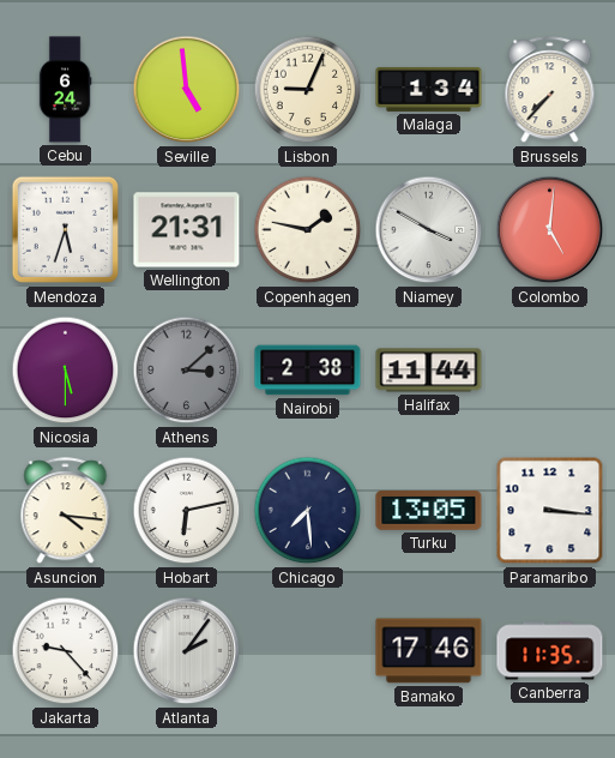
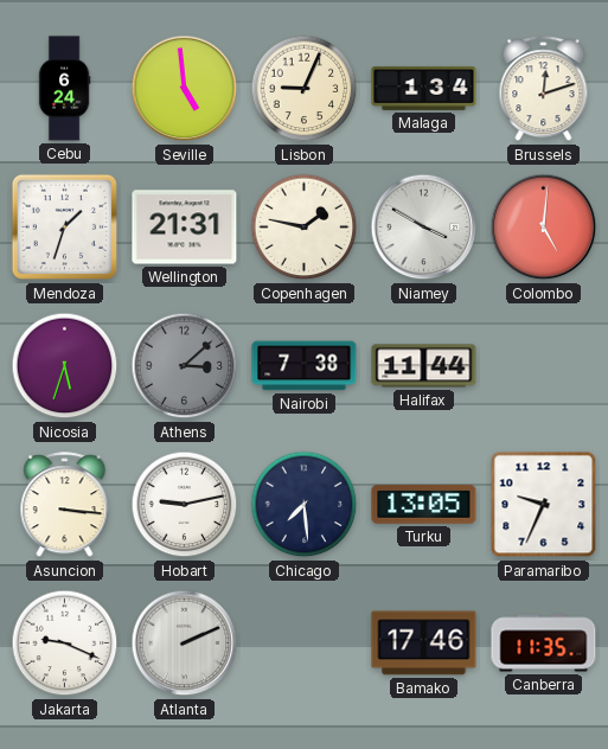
Brussels: 7:37 -> 12:12 (544, 89)
Mendoza: 5:33 -> 1:33 (65, 228)
Nicosia: 5:30 -> 5:33 (65, 366)
Nairobi: 2:38 -> 7:38 (305, 366)
Asuncion: 4:16 -> 3:16 (65, 505)
Hobart: 6:13 -> 9:13 (185, 505)
Paramaribo: 3:16 -> 9:34 (544, 505)
Jakarta: 9:23 -> 9:19 (65, 644)
Atlanta: 2:06 -> 2:11 (185, 644)
